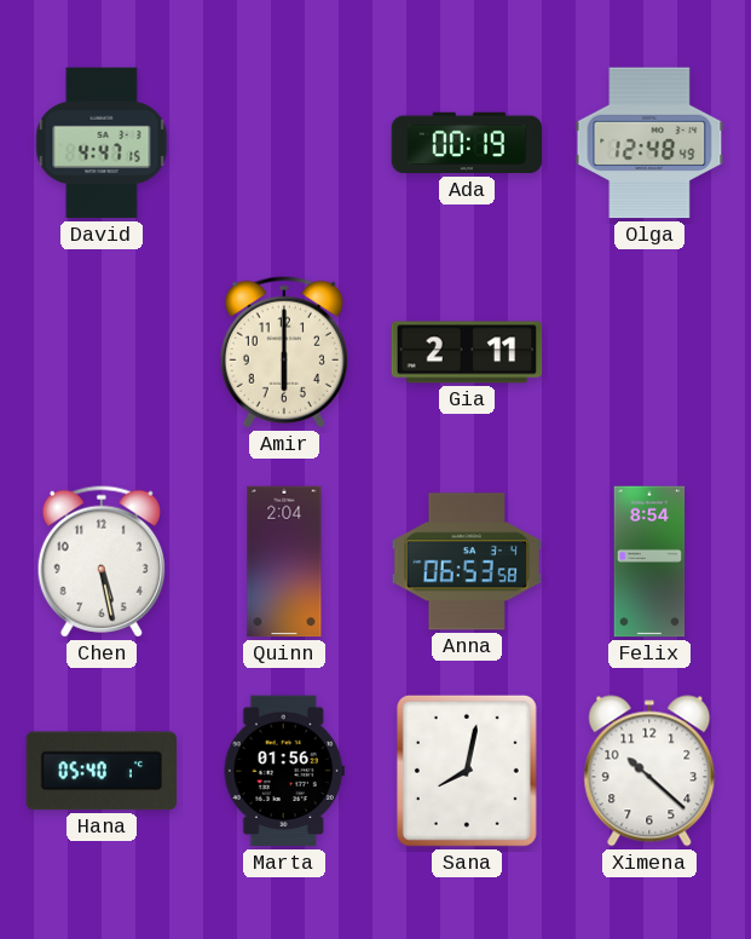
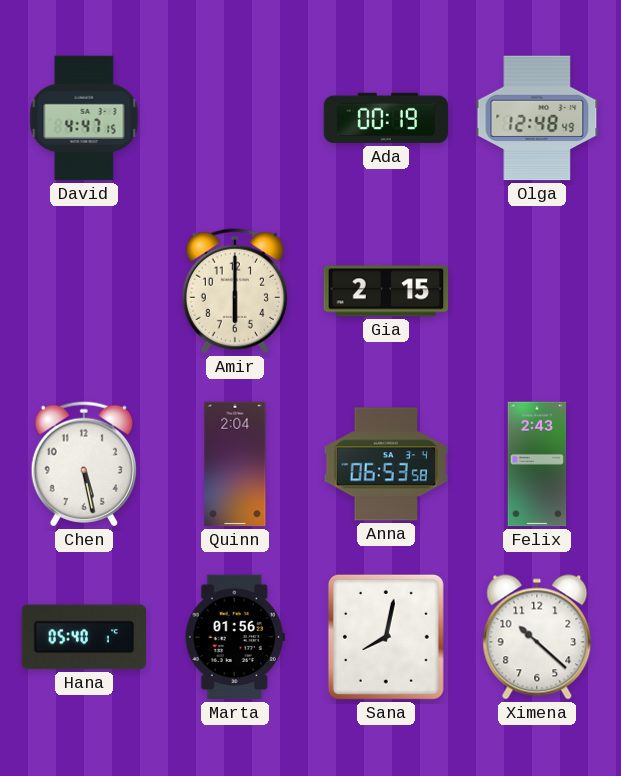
Gia: 2:11 -> 2:15 (386, 291)
Felix: 8:54 -> 2:43 (537, 464)
